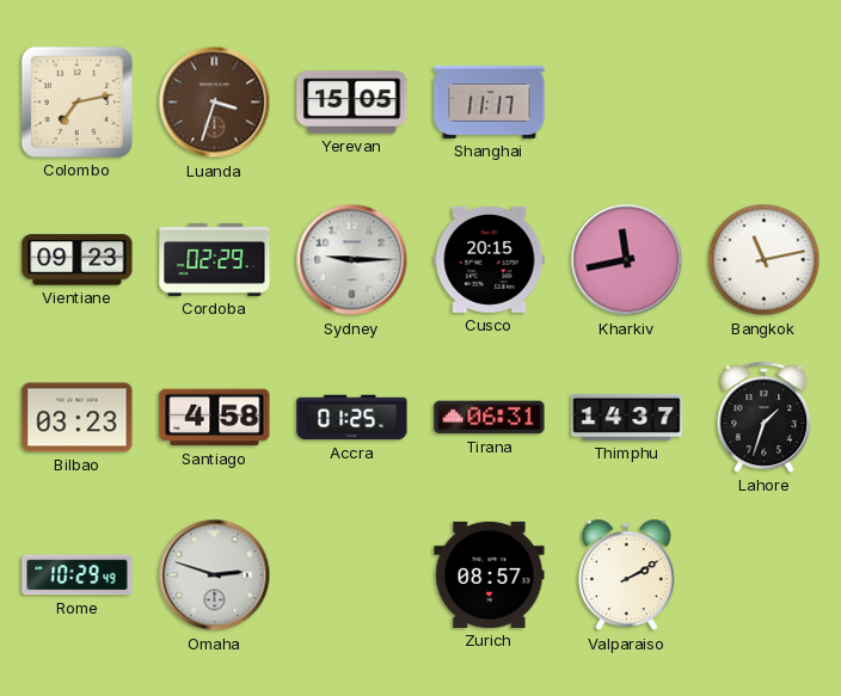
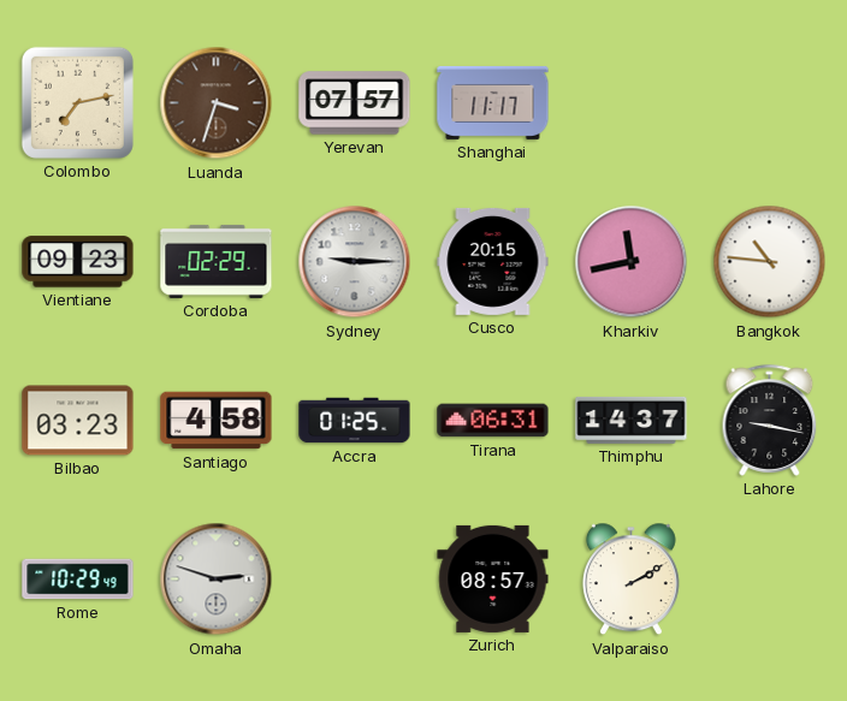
Yerevan: 15:05 -> 07:57 (355, 103)
Bangkok: 11:13 -> 10:46 (770, 262)
Lahore: 1:33 -> 9:17 (770, 420)
